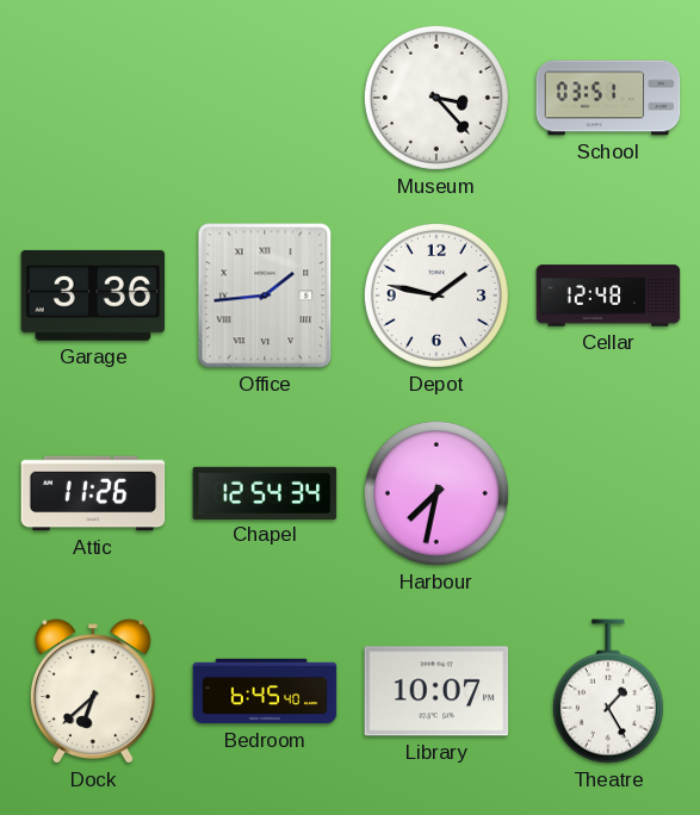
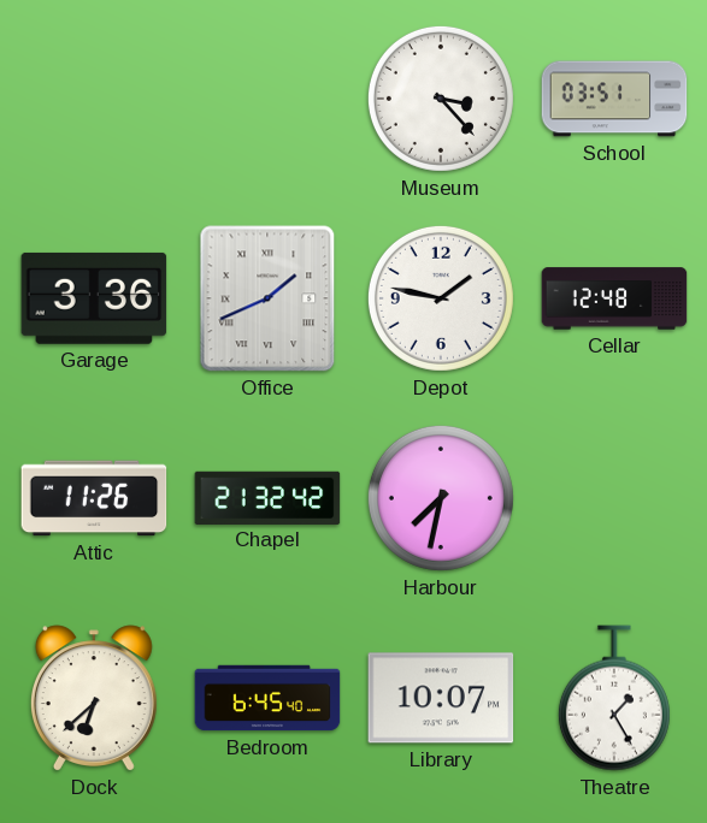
Office: 1:44 -> 1:41 (267, 298)
Chapel: 12:54 -> 21:32 (267, 497)
